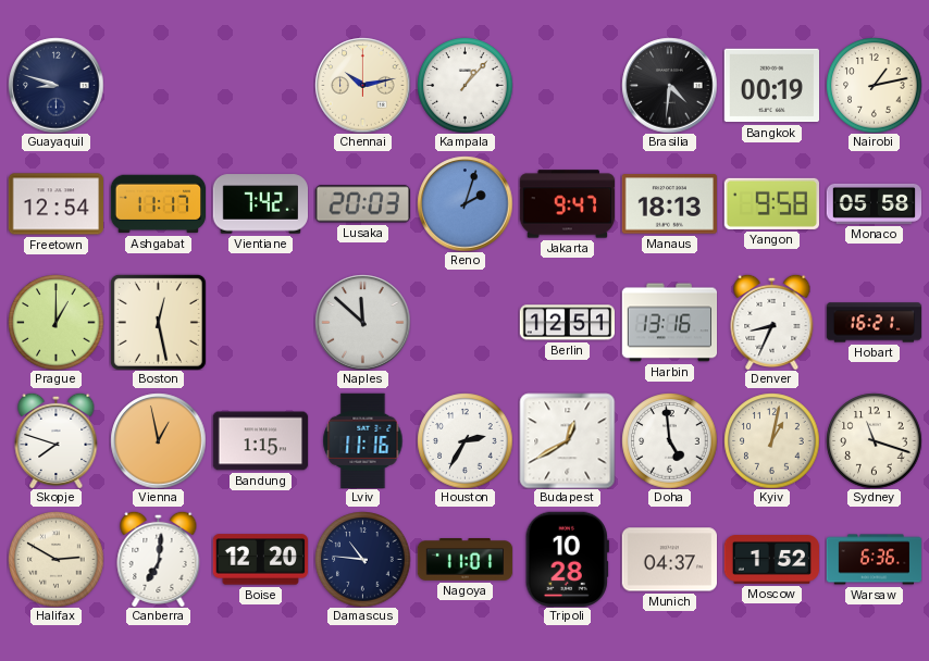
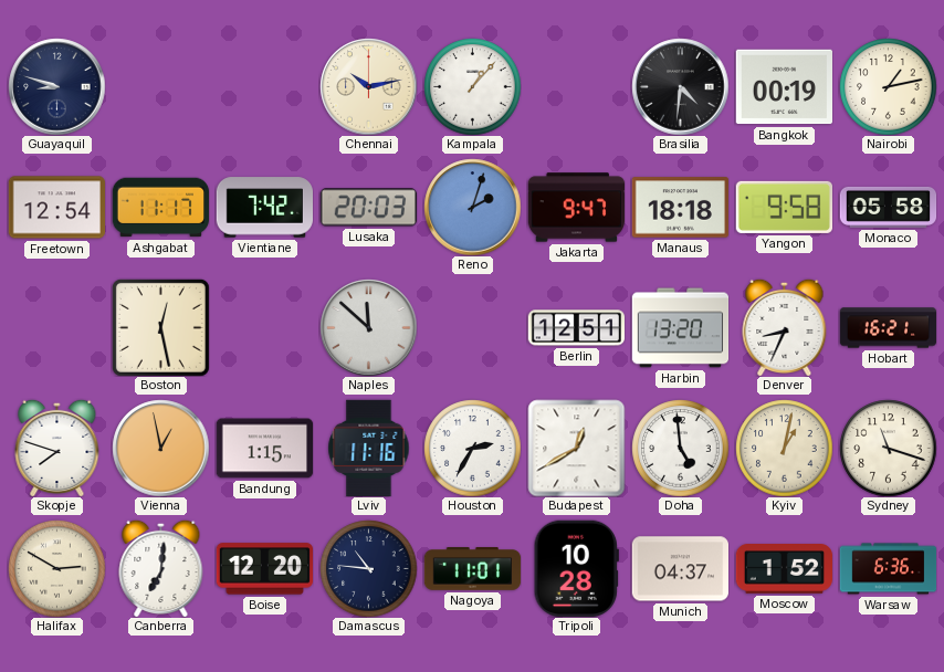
Manaus: 18:13 -> 18:18 (680, 208)
Prague: 1:00 -> none (55, 322)
Harbin: 13:16 -> 13:20 (680, 328)
